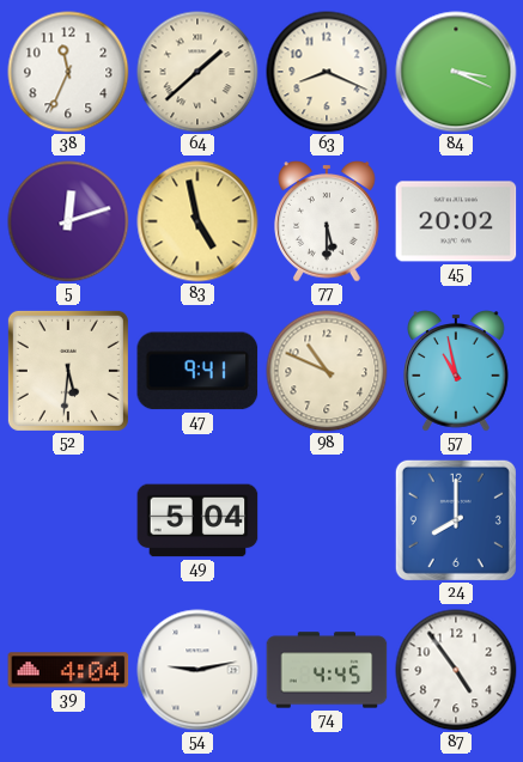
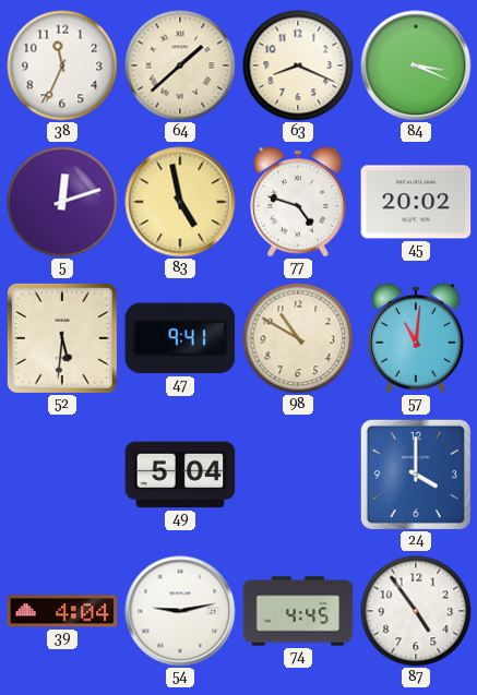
77: 5:30 -> 4:48 (299, 202)
98: 10:49 -> 10:50 (298, 338)
57: 10:58 -> 11:01 (417, 338)
24: 8:00 -> 4:00 (416, 475)
